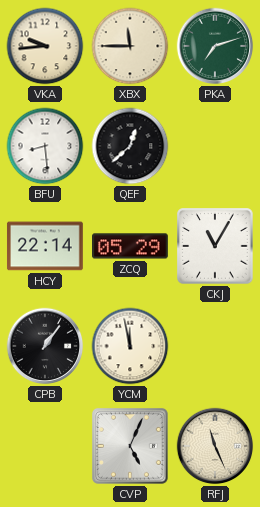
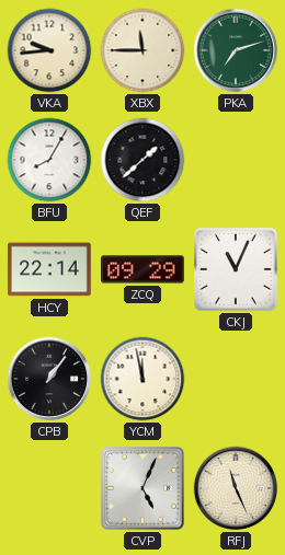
BFU: 8:29 -> 8:05 (49, 160)
QEF: 12:38 -> 1:38 (142, 160)
ZCQ: 05:29 -> 09:29 (144, 269)
CKJ: 11:05 -> 11:04 (236, 269)
